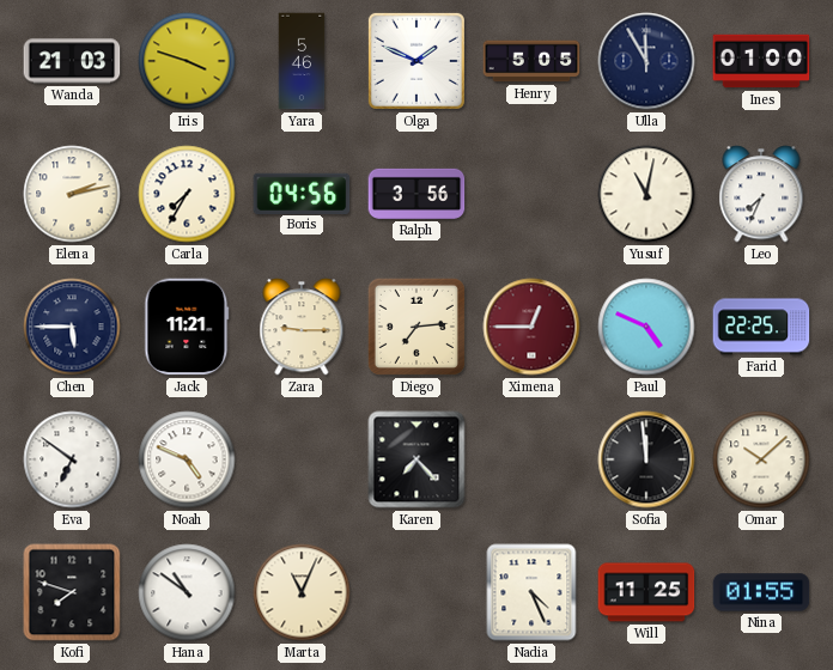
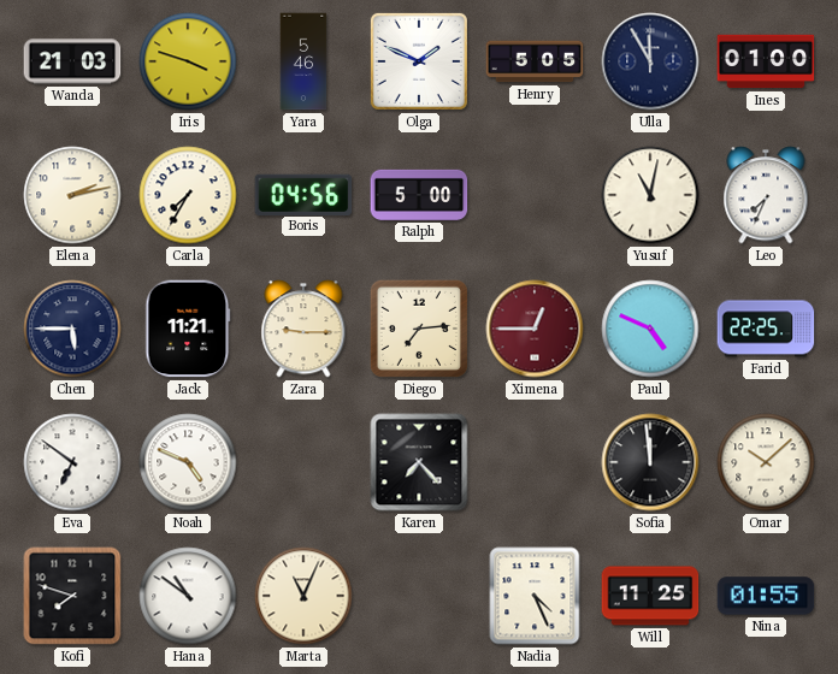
Ralph: 3:56 -> 5:00 (419, 195)
